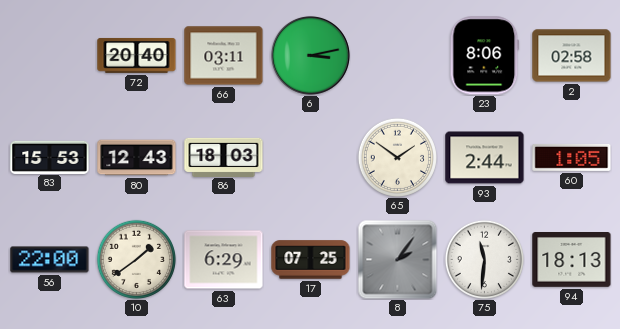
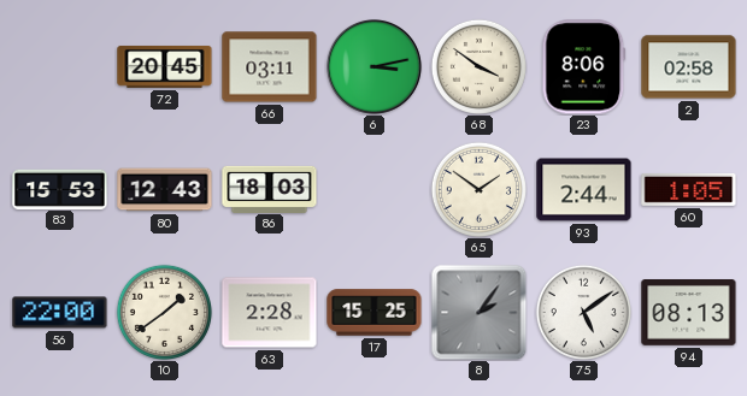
72: 20:40 -> 20:45 (165, 67)
68: none -> 3:51 (478, 66)
63: 6:29 -> 2:28 (270, 313)
17: 07:25 -> 15:25 (375, 313)
75: 11:31 -> 5:09 (583, 312)
94: 18:13 -> 08:13 (689, 313)
